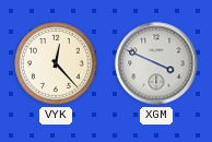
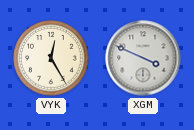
VYK: 12:23 -> 12:25 (51, 58)
